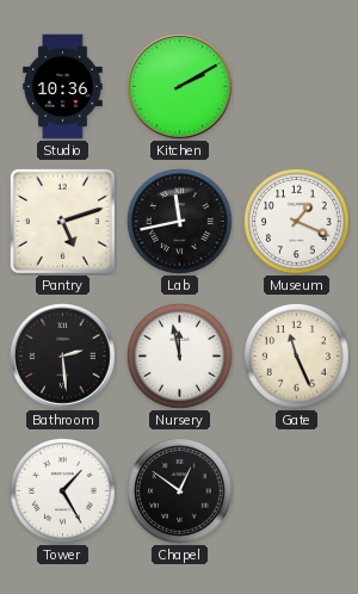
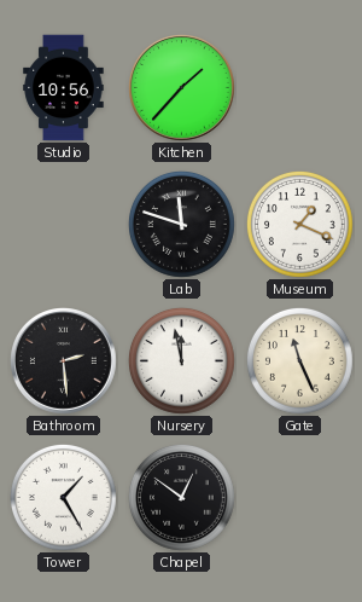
Studio: 10:36 -> 10:56 (64, 88)
Kitchen: 2:10 -> 1:37 (182, 88)
Pantry: 5:12 -> none (62, 221)
Lab: 11:43 -> 11:48 (182, 225)
